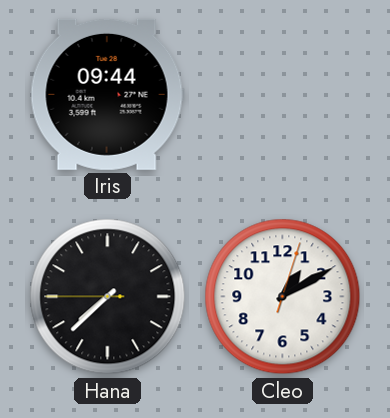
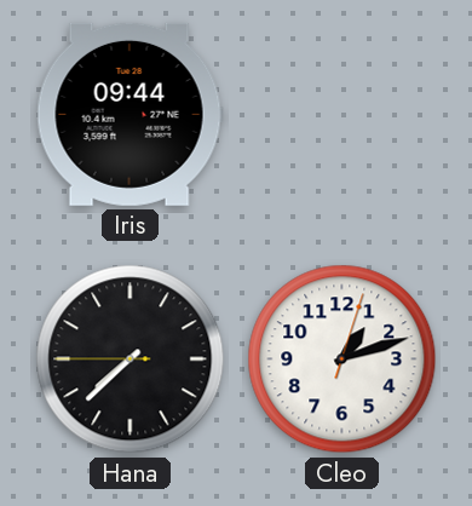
Cleo: 1:10 -> 1:12 (343, 360)
